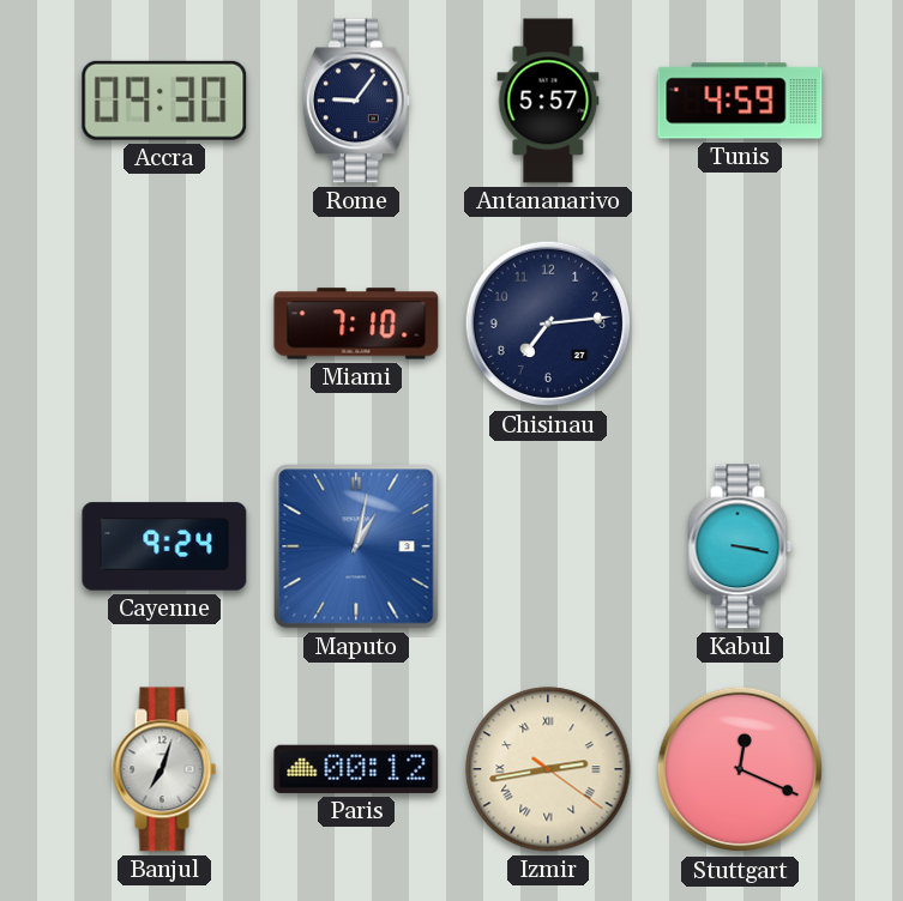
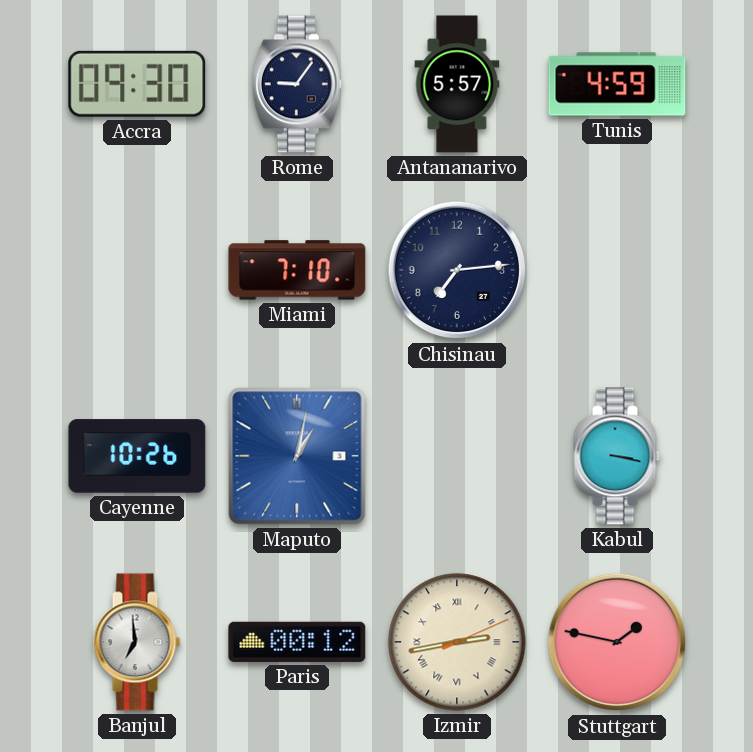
Cayenne: 9:24 -> 10:26 (137, 456)
Banjul: 7:03 -> 6:59 (137, 642)
Izmir: 2:43:21 -> 2:43:11 (457, 642)
Stuttgart: 12:19 -> 1:47 (617, 642)
